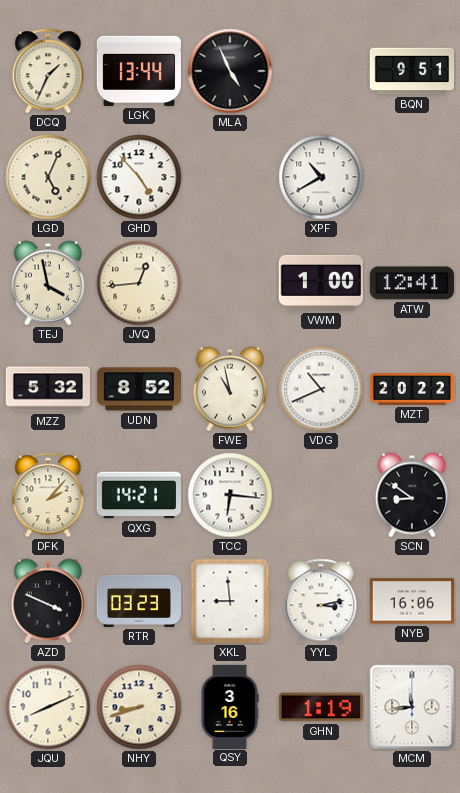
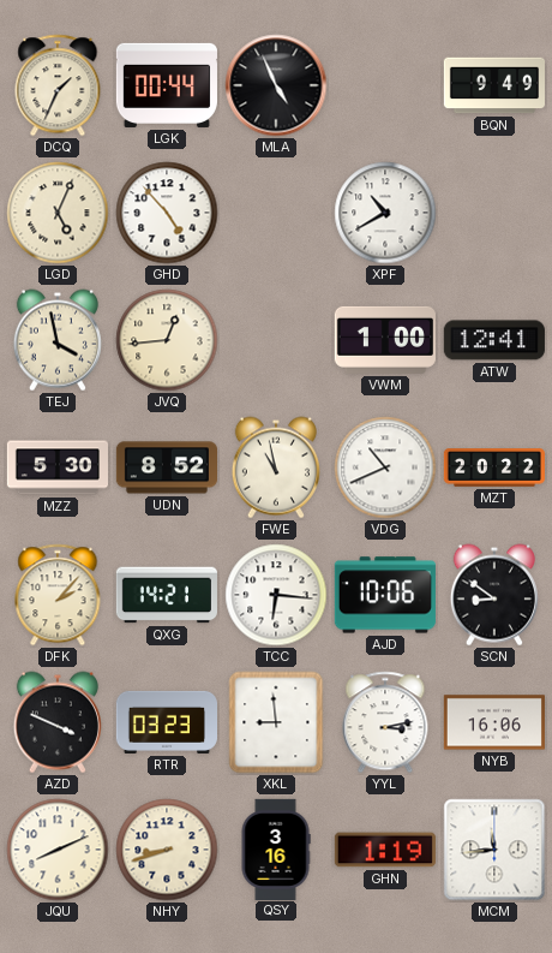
LGK: 13:44 -> 00:44 (167, 85)
BQN: 9:51 -> 9:49 (493, 85)
MZZ: 5:32 -> 5:30 (56, 467)
AJD: none -> 10:06 (385, 595)
